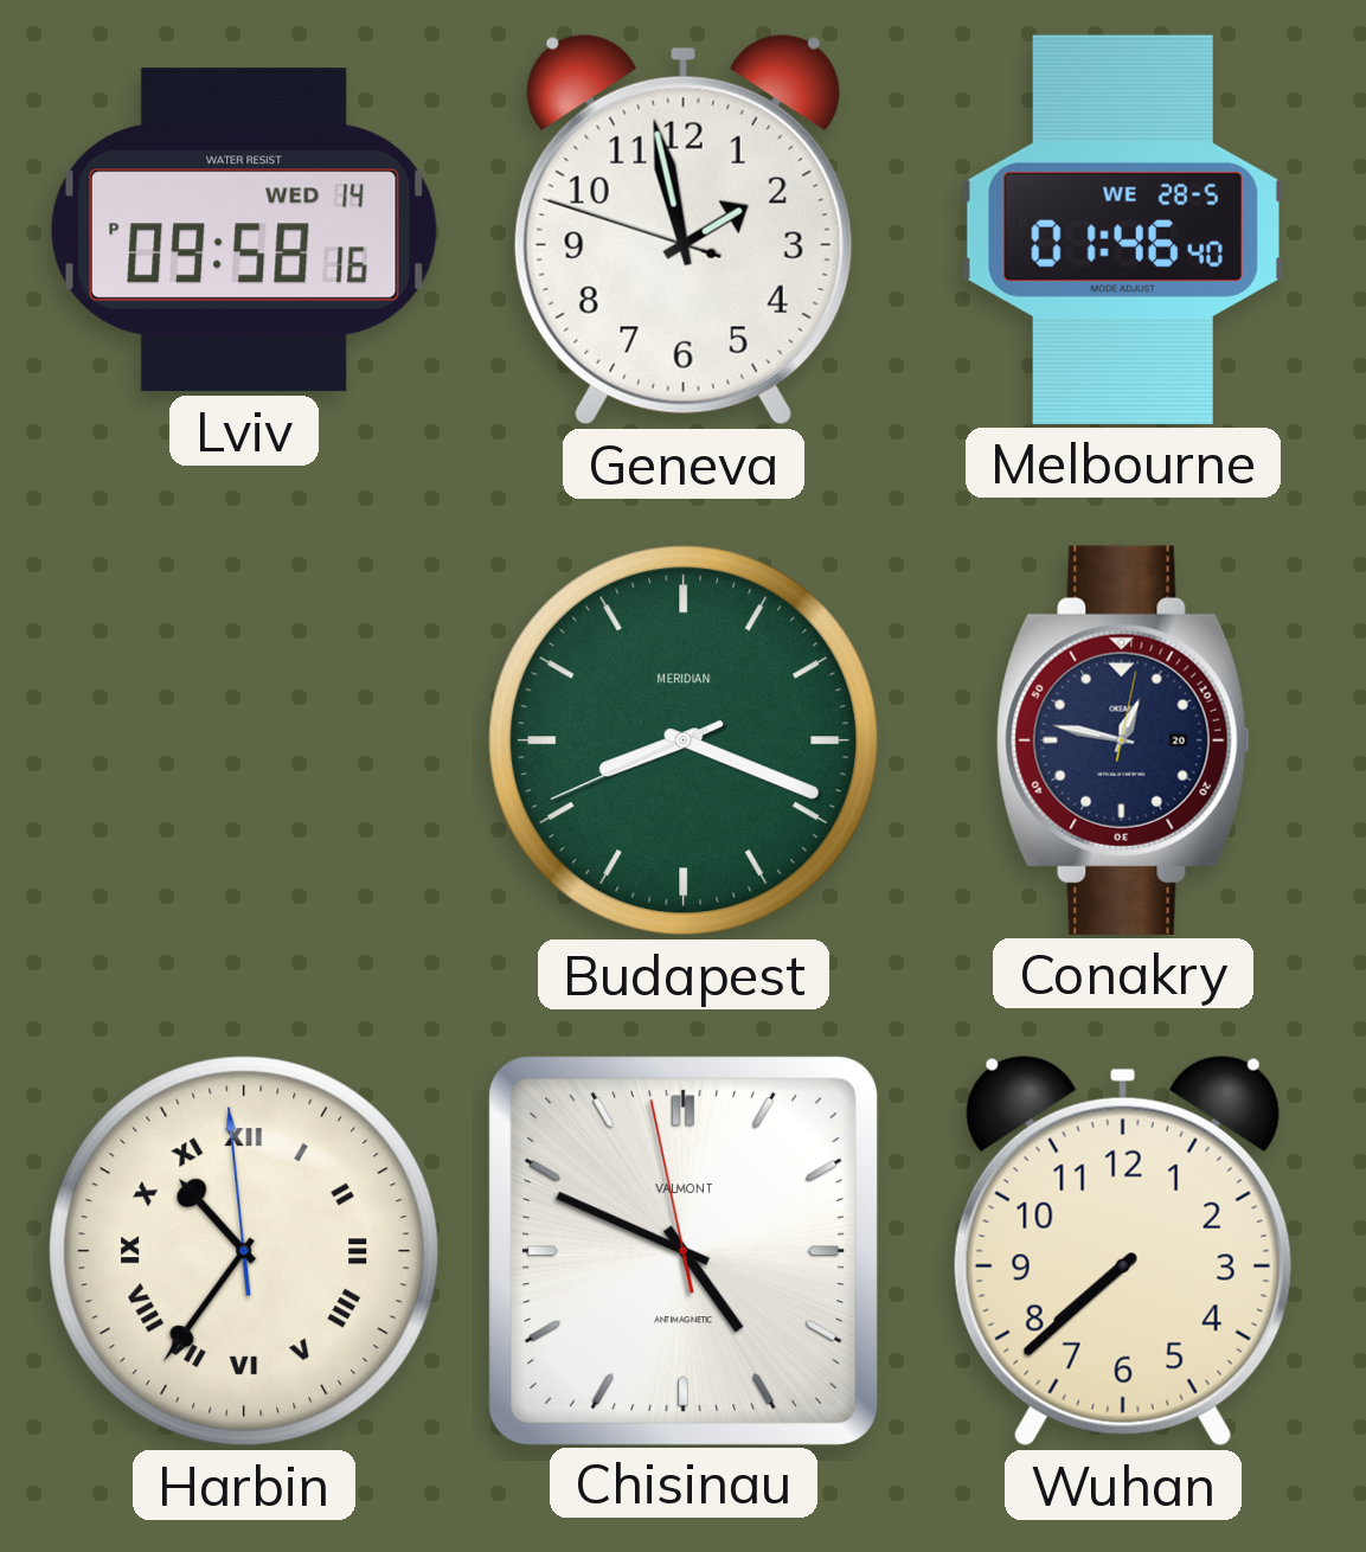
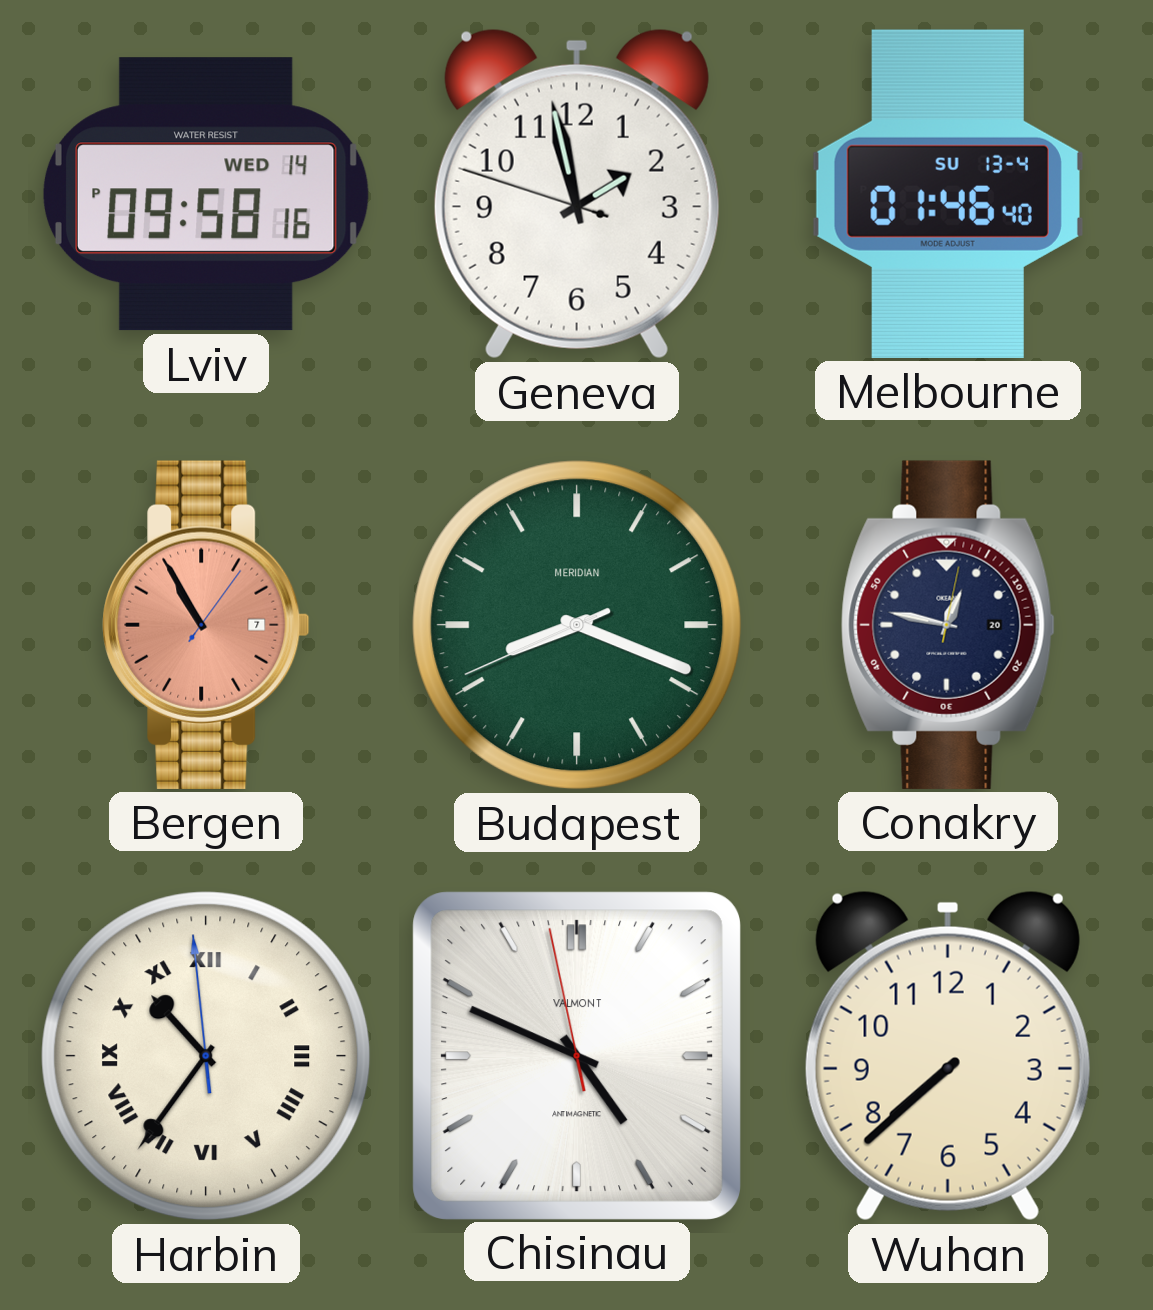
Melbourne date: WE 28-5 -> SU 13-4 (948, 194)
Bergen: none -> 10:55 (206, 625)
